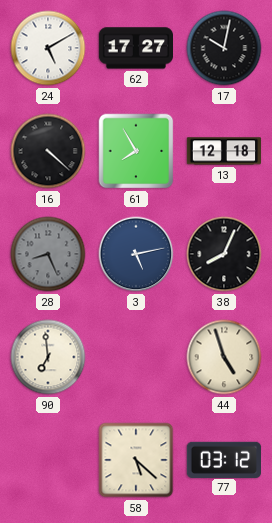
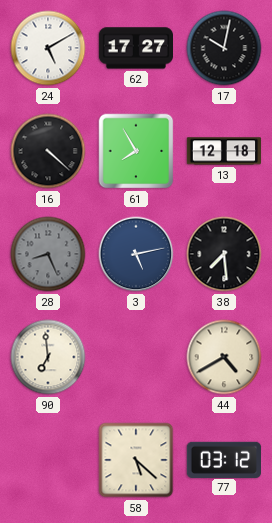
38: 8:04 -> 7:29 (224, 254)
44: 4:57 -> 4:40 (224, 357)
